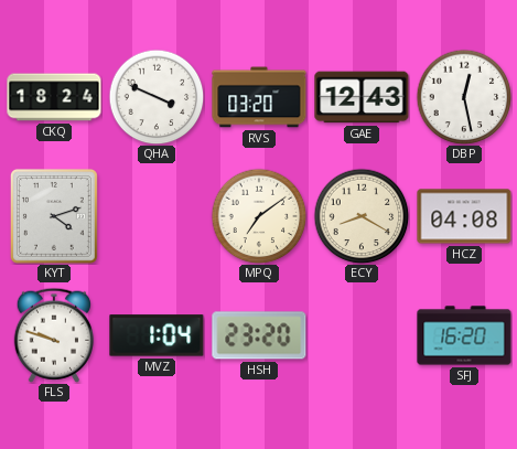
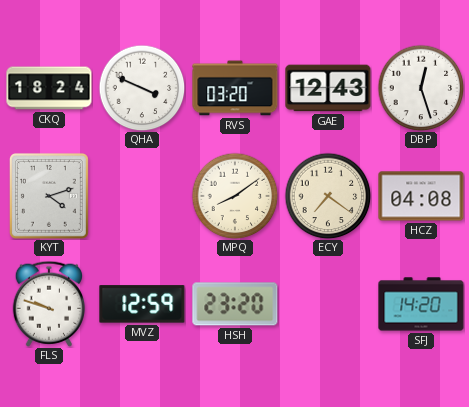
DBP: 12:28 -> 12:27 (421, 88)
MPQ: 7:09 -> 8:09 (235, 196)
ECY: 8:20 -> 7:21 (328, 196)
MVZ: 1:04 -> 12:59 (142, 304)
SFJ: 16:20 -> 14:20 (421, 304)
